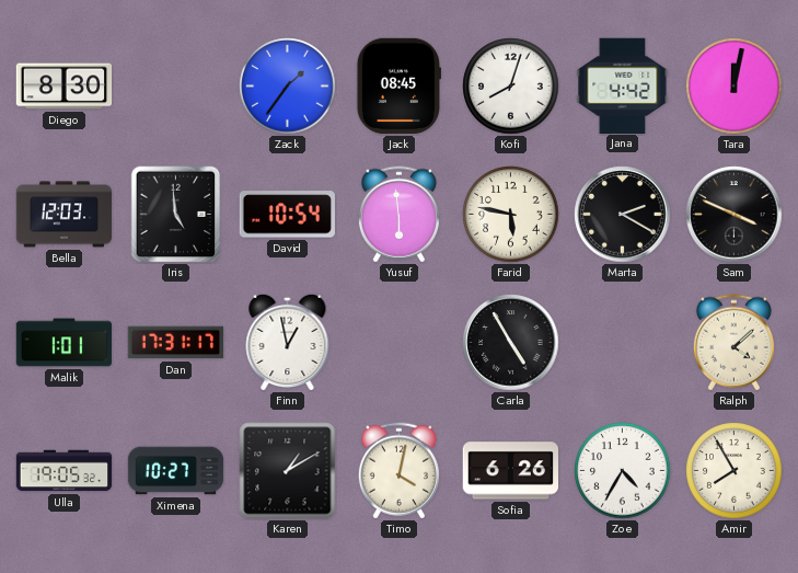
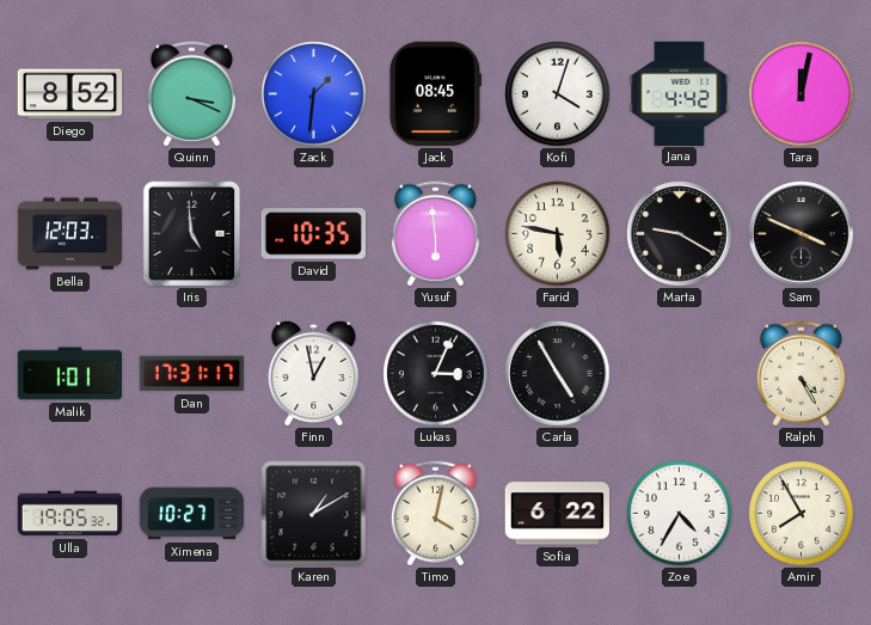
Diego: 8:30 -> 8:52 (70, 94)
Quinn: none -> 3:19 (191, 94)
Zack: 1:36 -> 1:31 (314, 94)
Kofi: 8:03 -> 4:03 (558, 94)
David: 10:54 -> 10:35 (313, 234)
Marta: 2:20 -> 9:20 (680, 234)
Lukas: none -> 3:04 (436, 374)
Ralph: 4:08 -> 4:25 (801, 374)
Sofia: 6:26 -> 6:22 (558, 514)
